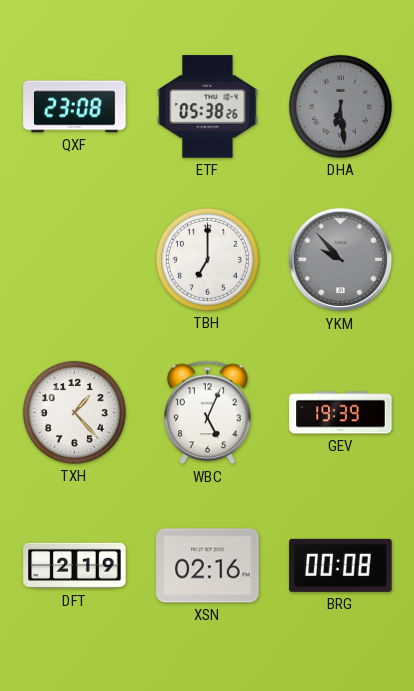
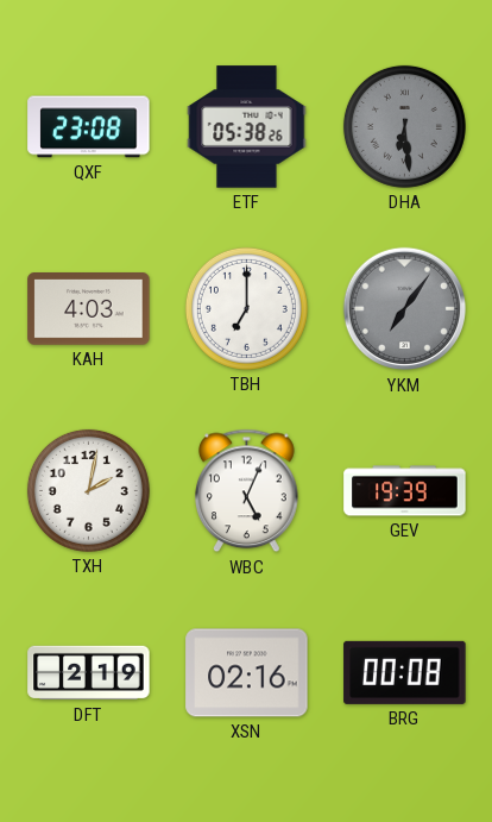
KAH: none -> 4:03 (89, 309)
YKM: 9:53 -> 7:06 (405, 309)
TXH: 1:23 -> 2:02 (88, 490)
